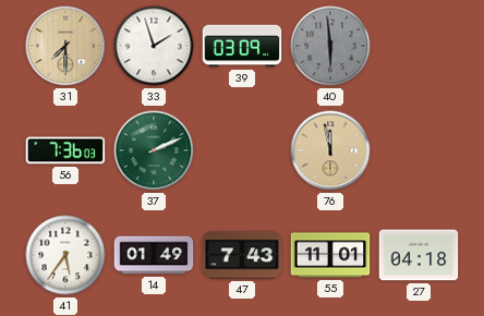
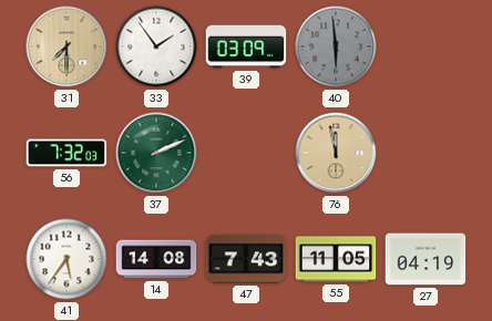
33: 1:57 -> 1:54 (156, 46)
56: 7:36 -> 7:32 (66, 153)
14: 01:49 -> 14:08 (156, 259)
55: 11:01 -> 11:05 (336, 259)
27: 04:18 -> 04:19 (426, 259)
